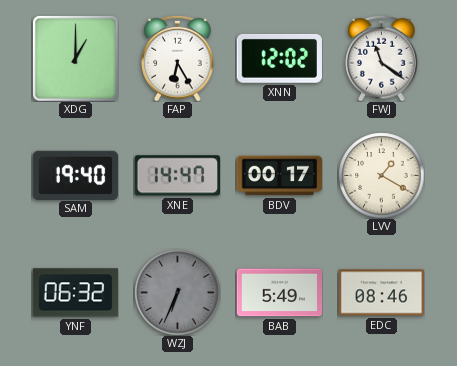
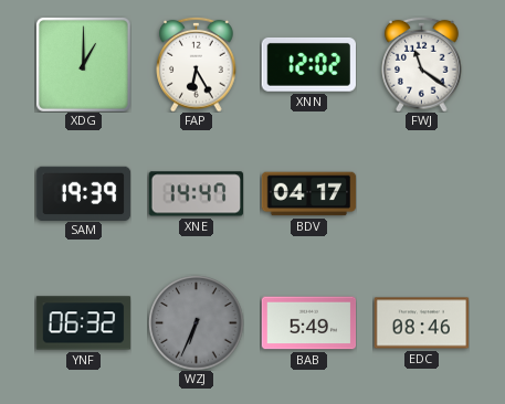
SAM: 19:40 -> 19:39 (83, 193)
BDV: 00:17 -> 04:17 (308, 194)
LVV: 1:20 -> none (381, 175)
